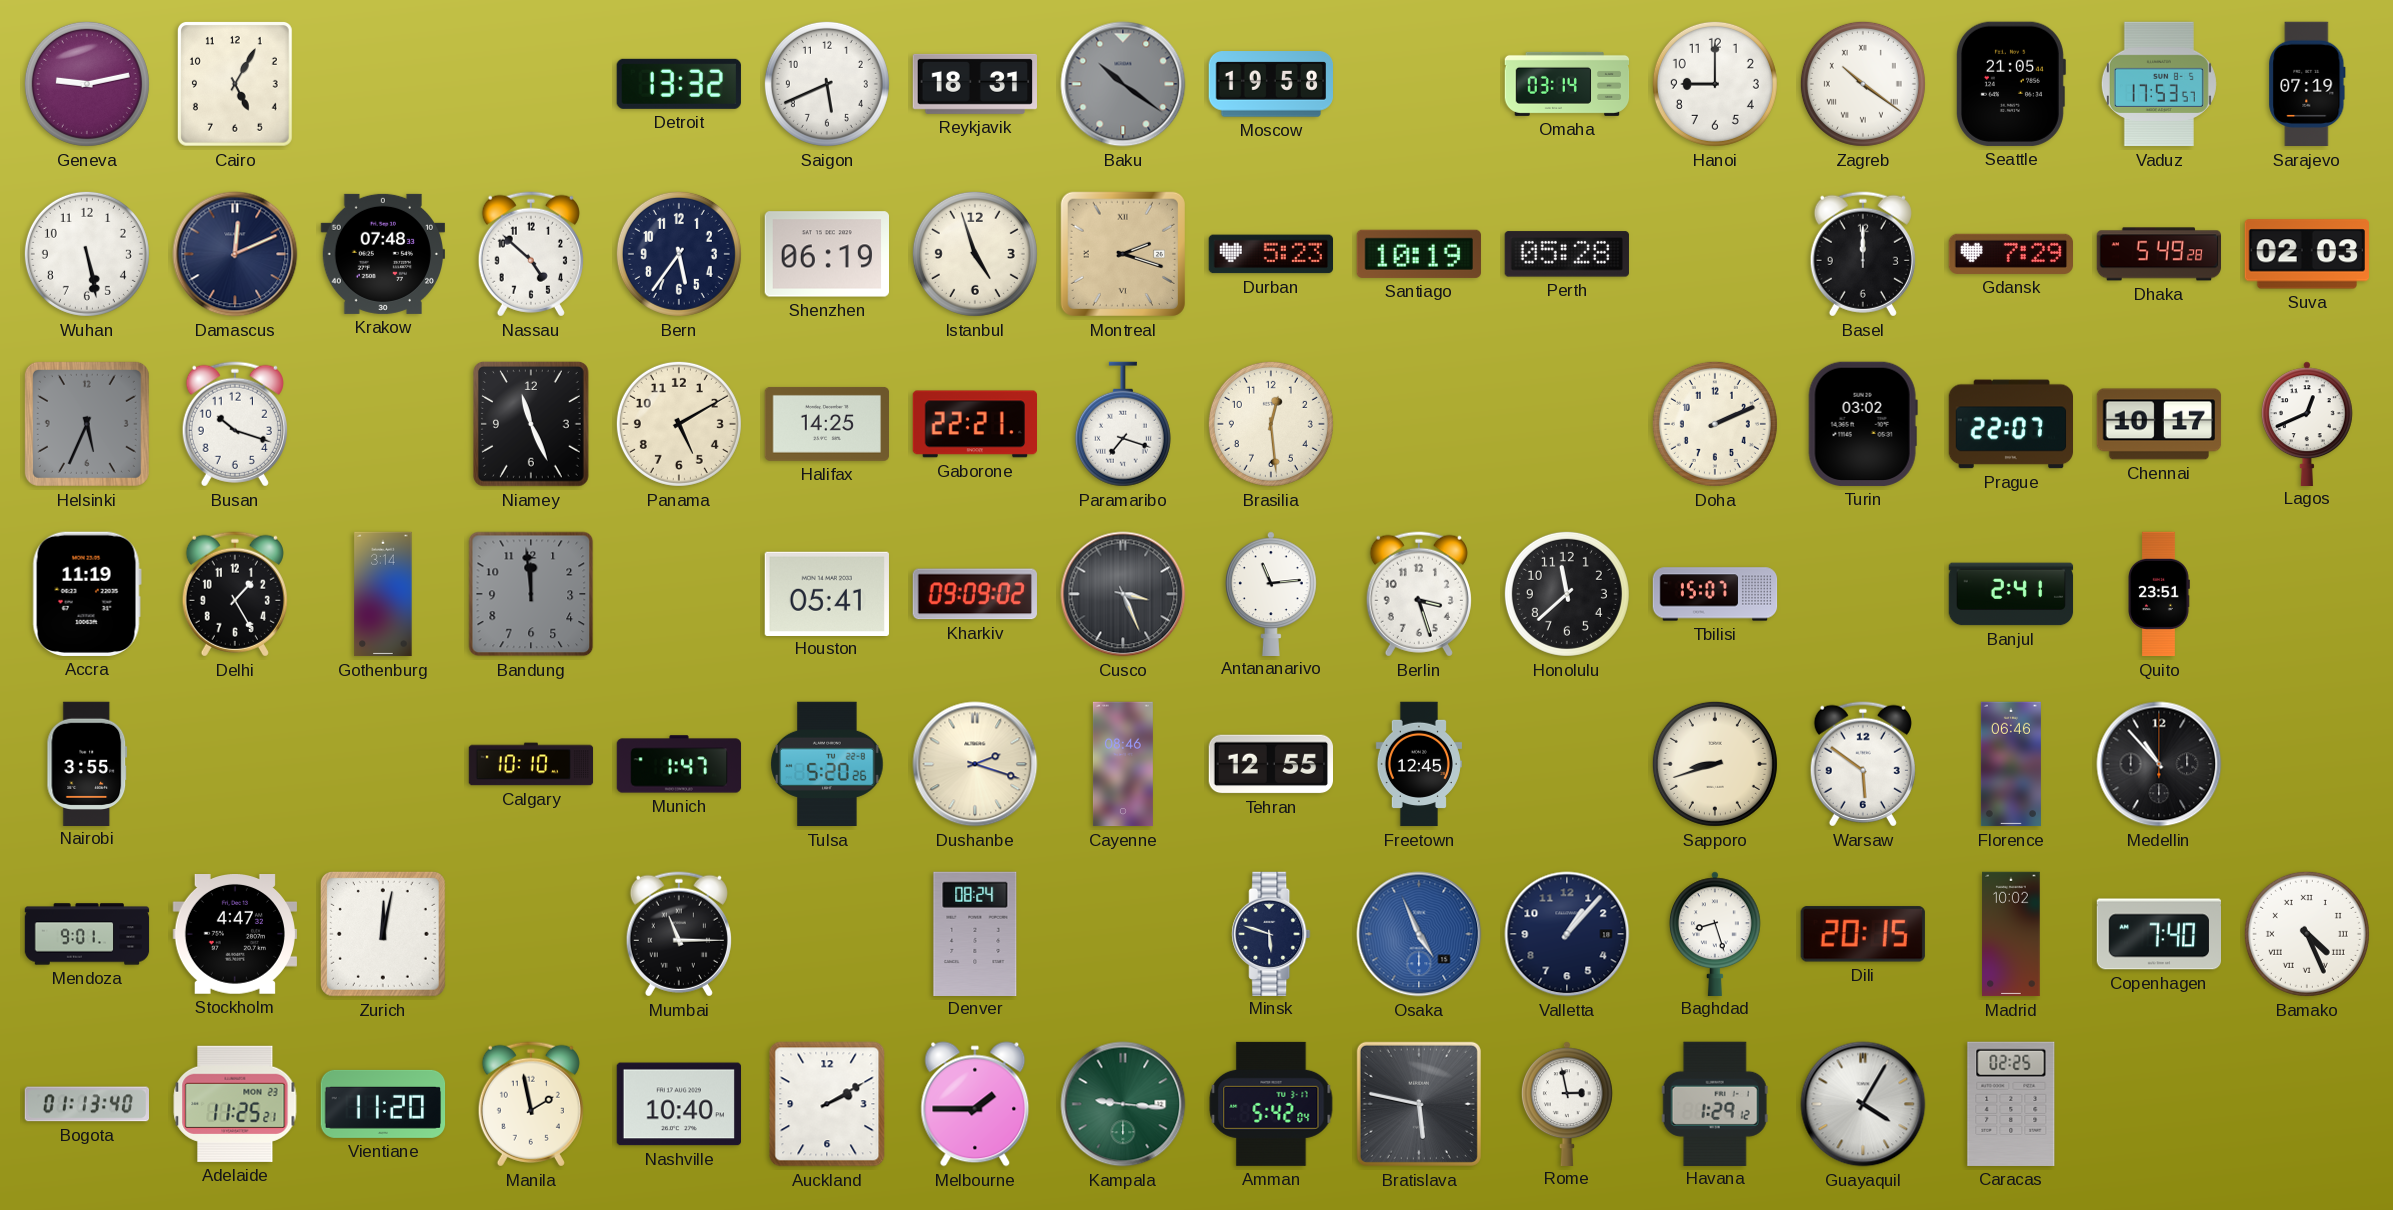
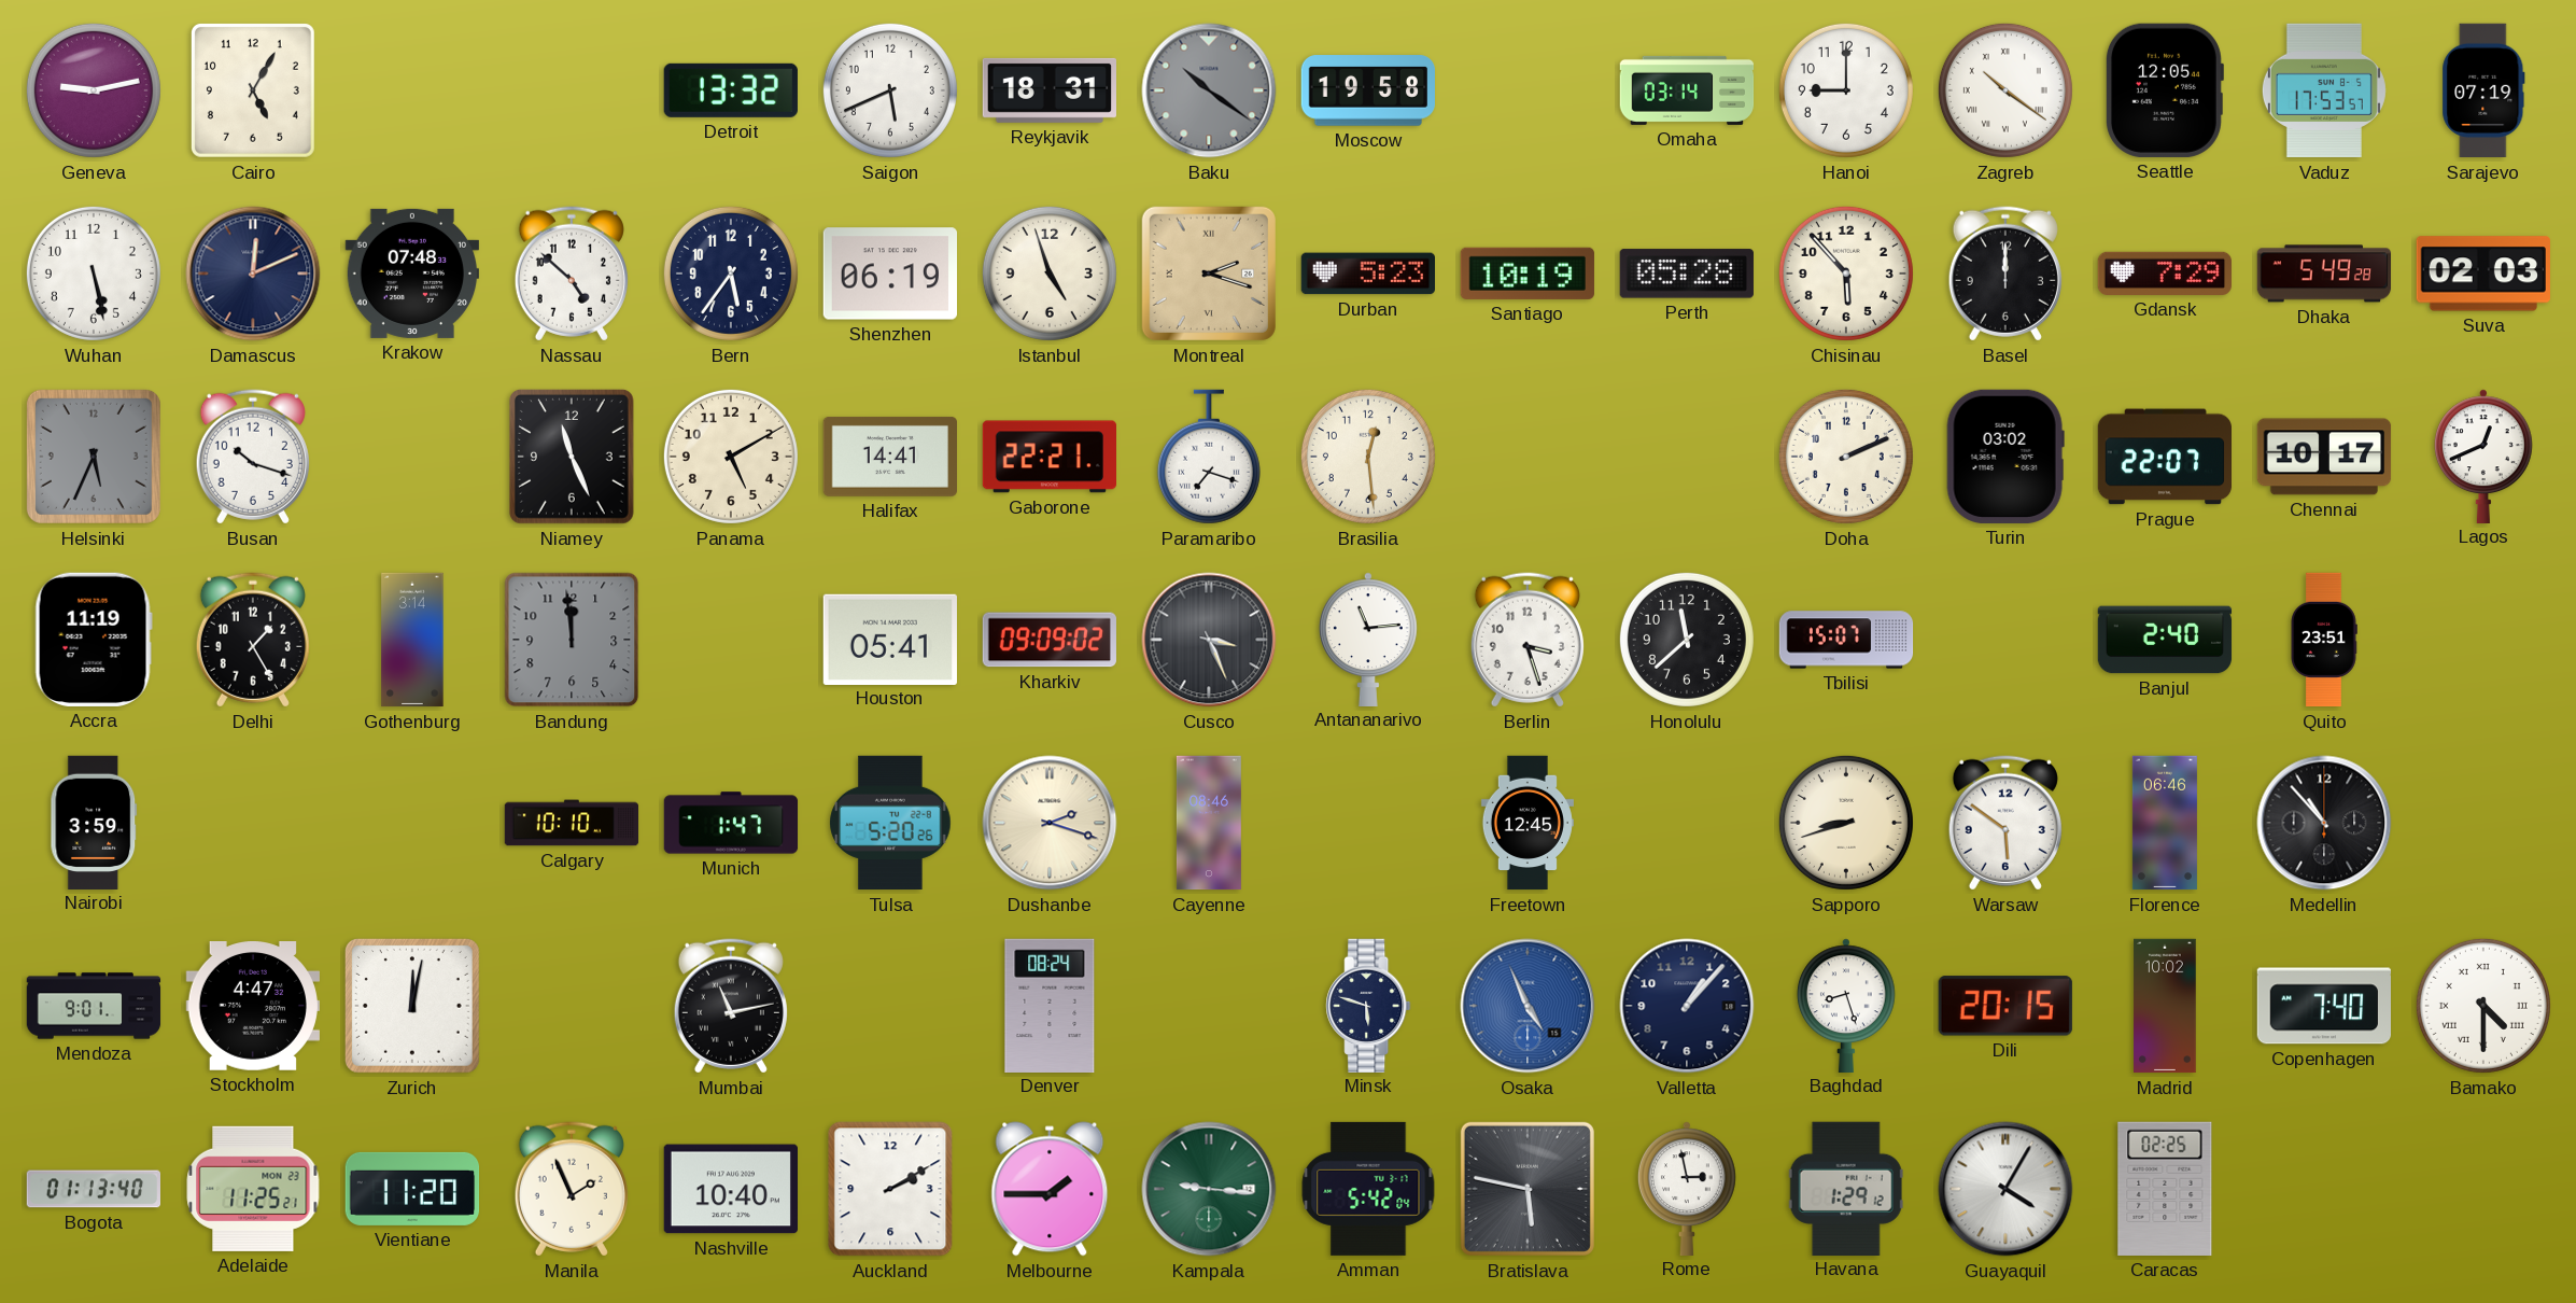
Seattle: 21:05 -> 12:05 (2165, 90)
Chisinau: none -> 5:53 (1846, 274)
Halifax: 14:25 -> 14:41 (889, 457)
Banjul: 2:41 -> 2:40 (2165, 640)
Nairobi: 3:55 -> 3:59 (94, 822)
Tehran: 12:55 -> none (1271, 764)
Mumbai: 11:15 -> 11:13 (731, 1006)
Bamako: 4:26 -> 4:30 (2483, 1006)
Manila: 1:58 -> 1:56 (572, 1189)
